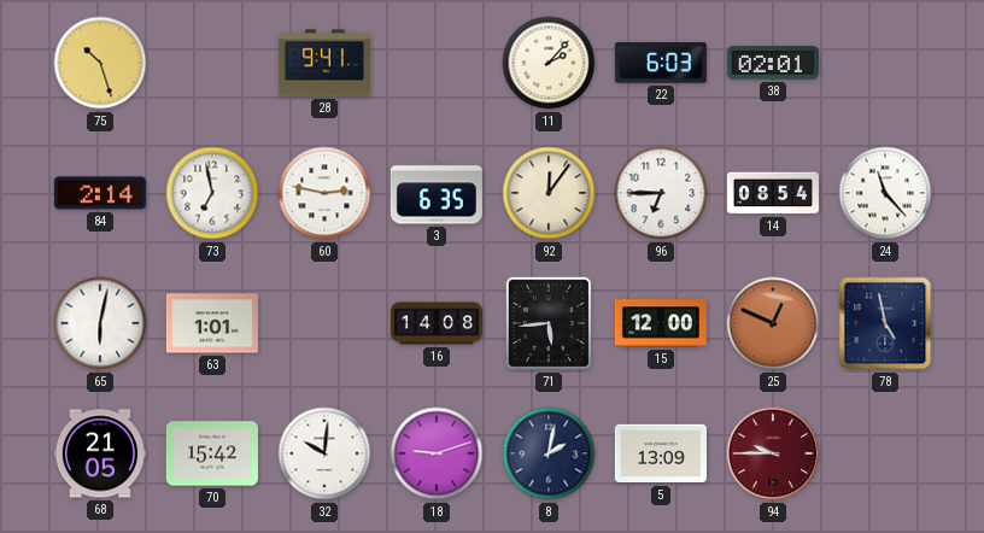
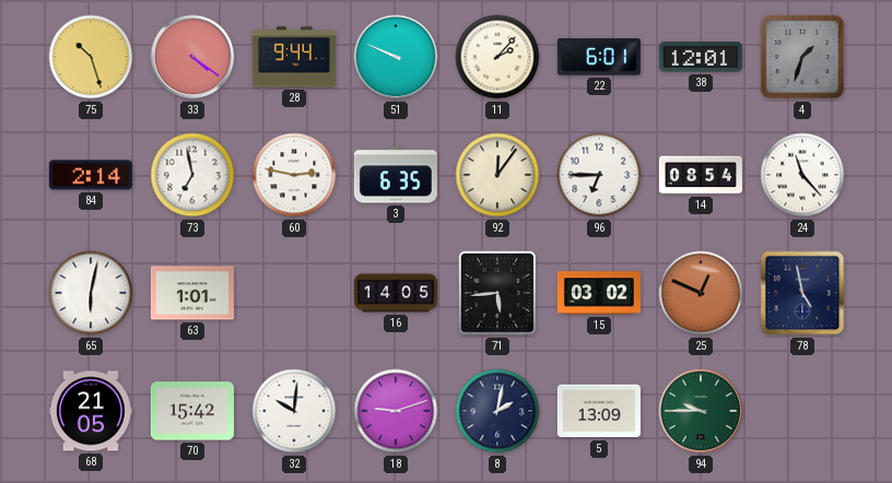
33: none -> 4:21 (192, 57)
28: 9:41 -> 9:44 (294, 57)
51: none -> 9:49 (396, 57)
22: 6:03 -> 6:01 (599, 57)
38: 02:01 -> 12:01 (701, 57)
4: none -> 1:33 (802, 57)
16: 14:08 -> 14:05 (396, 293)
15: 12:00 -> 03:02 (599, 293)
94 dial: burgundy -> green (701, 411)
